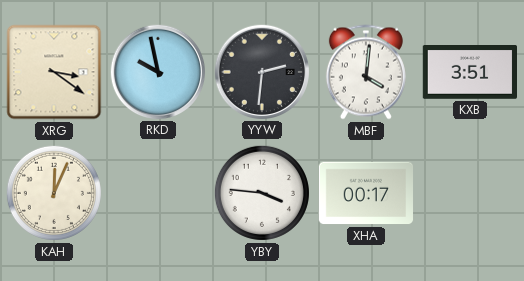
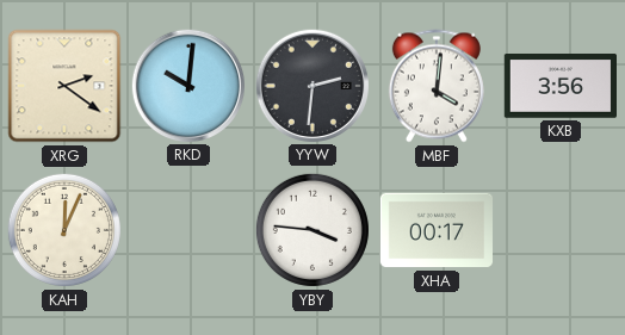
XRG: 3:21 -> 2:21 (64, 86)
RKD: 9:58 -> 10:01 (187, 85)
KXB: 3:51 -> 3:56 (561, 87)
